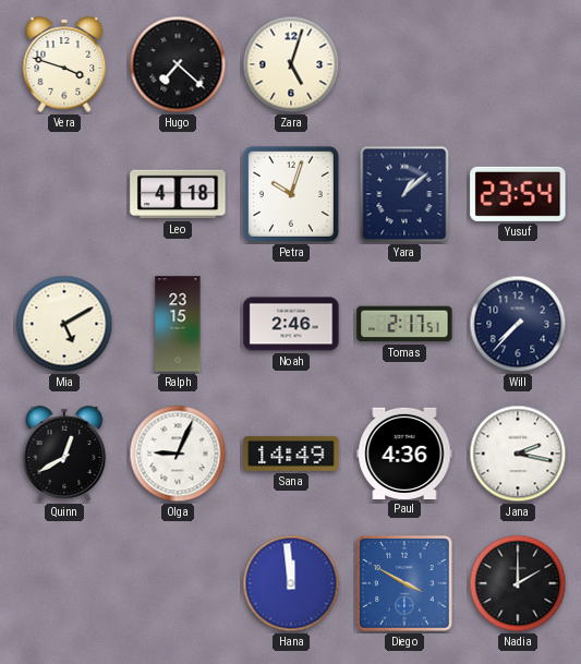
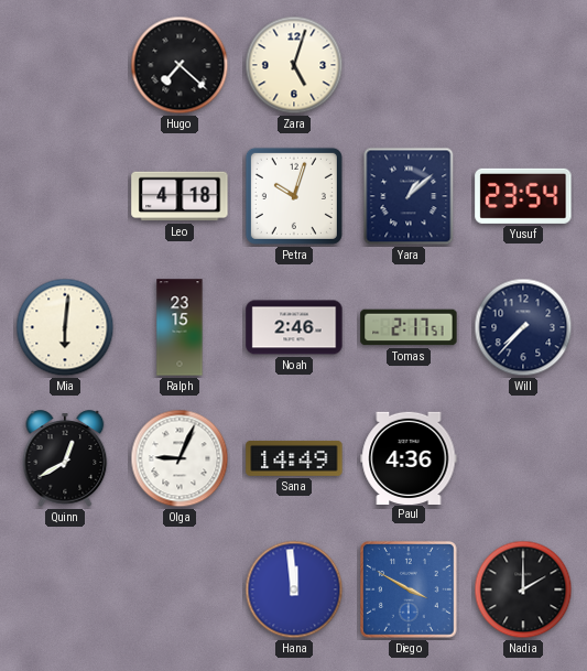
Vera: 3:48 -> none (64, 64)
Mia: 5:10 -> 6:01 (65, 327)
Jana: 2:17 -> none (518, 454)
